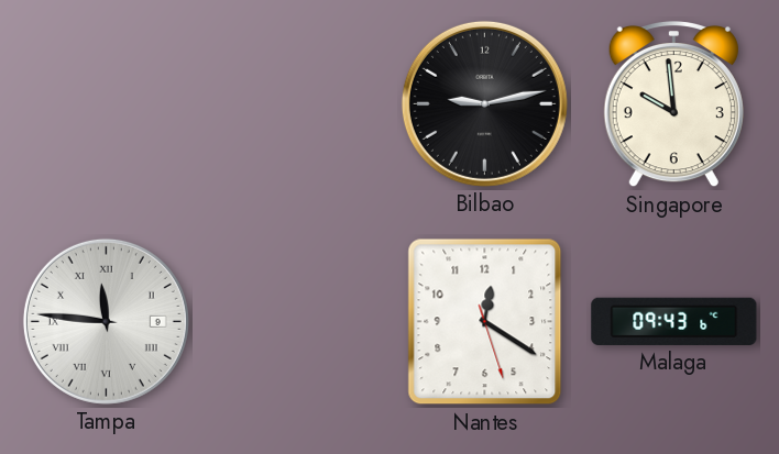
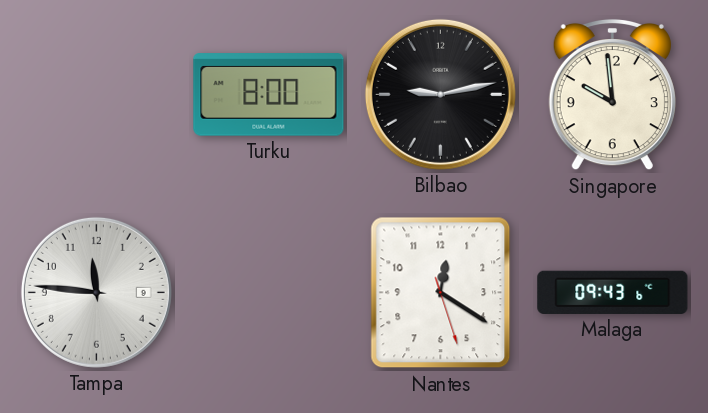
Turku: none -> 8:00 (269, 95)
Tampa numerals: Roman -> Arabic (96, 292)
